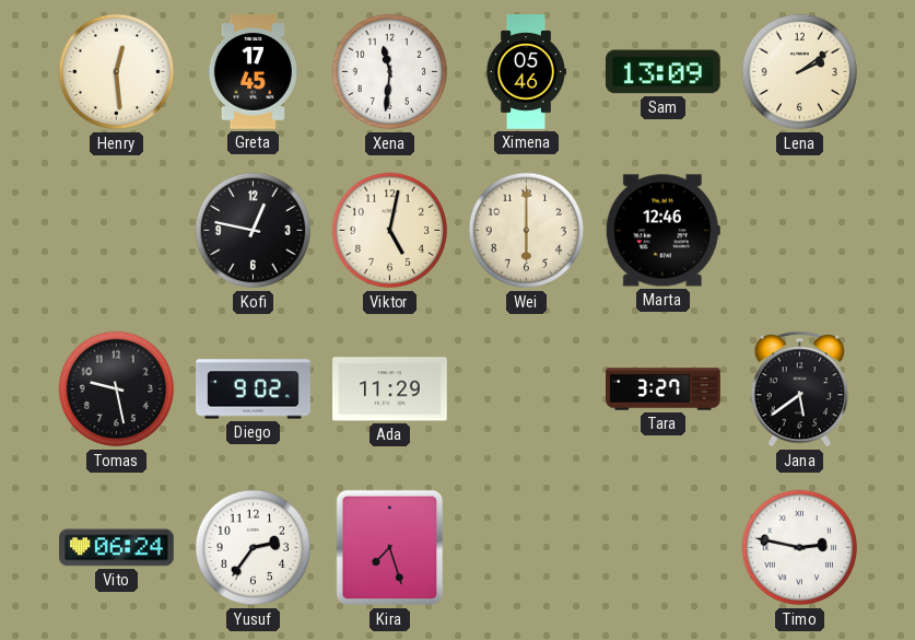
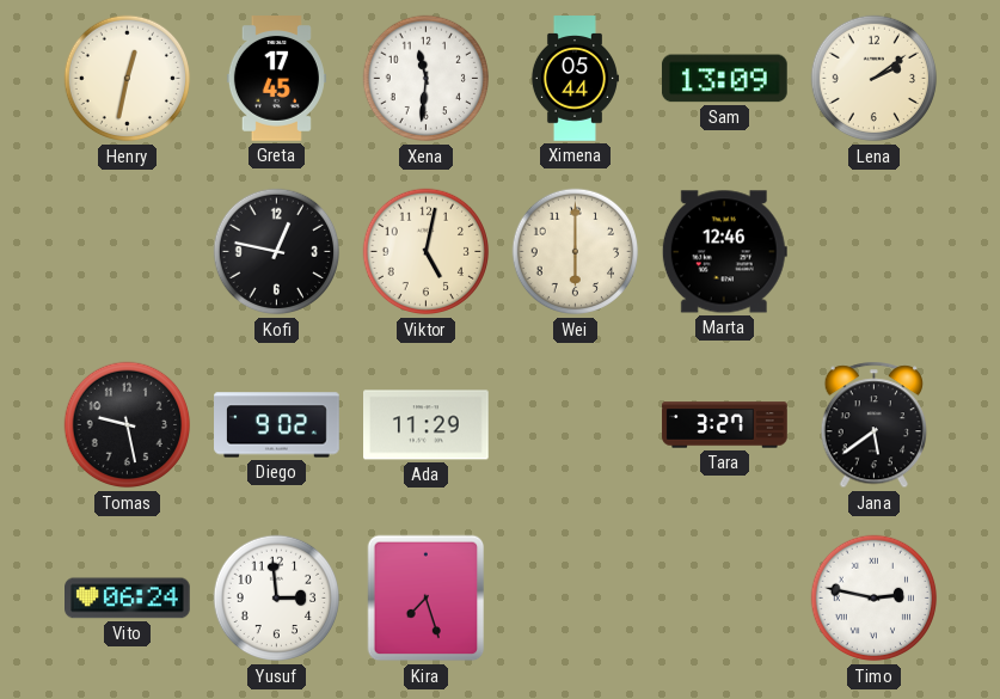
Henry: 12:29 -> 12:32 (128, 79)
Ximena: 05:46 -> 05:44 (573, 79)
Yusuf: 2:36 -> 2:59 (277, 599)
